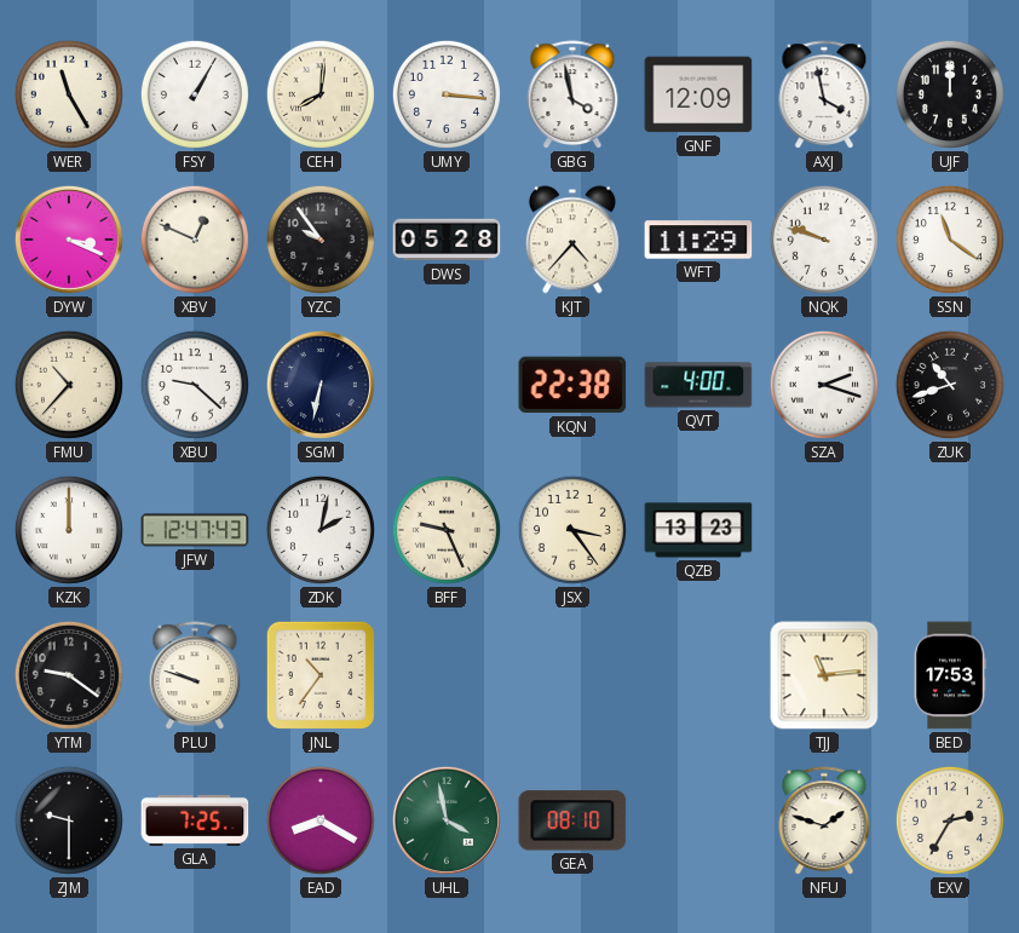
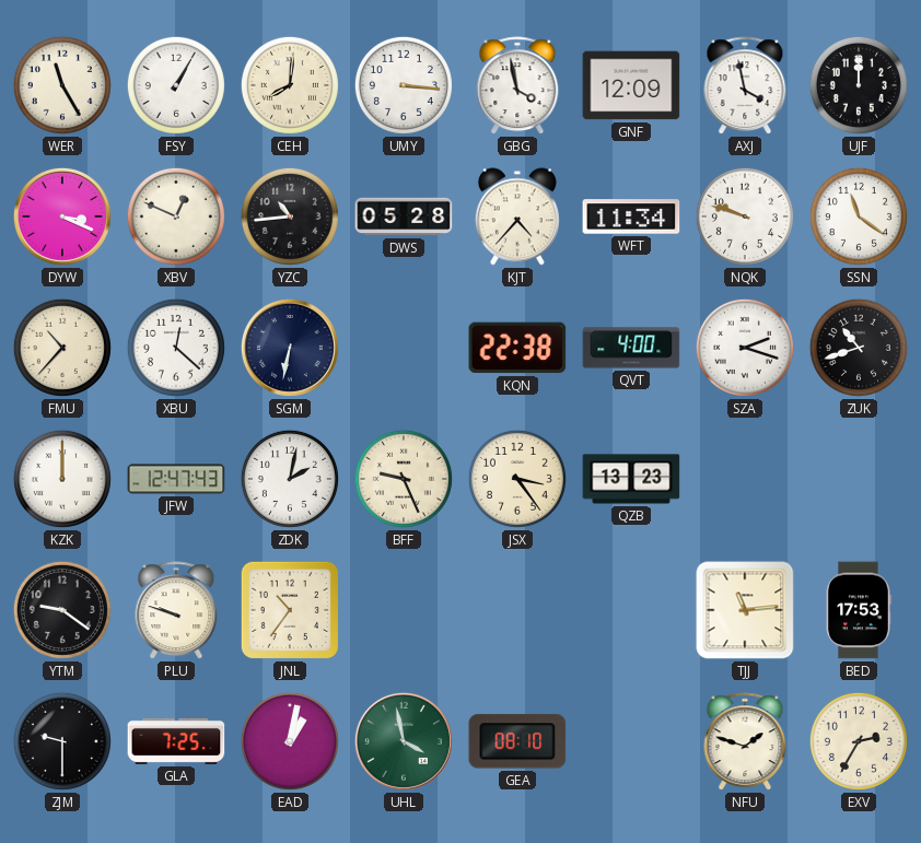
YZC: 9:54 -> 10:44 (290, 216)
WFT: 11:29 -> 11:34 (631, 216)
XBU: 9:22 -> 12:22 (176, 348)
EAD: 8:20 -> 1:02 (290, 741)
